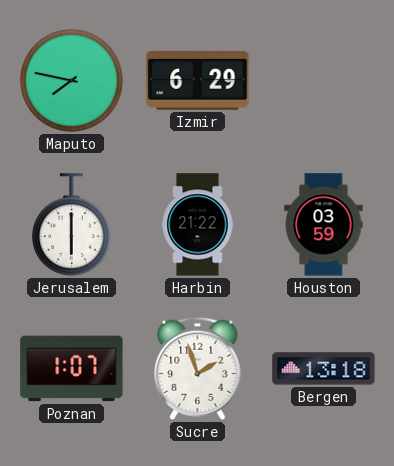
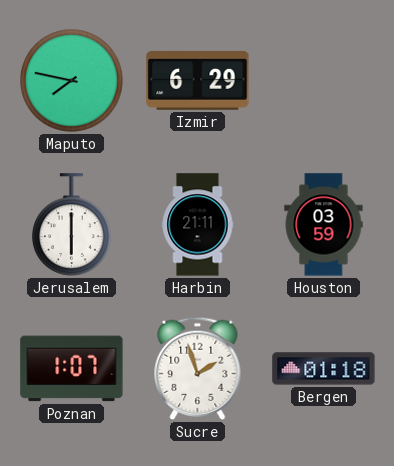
Harbin: 21:22 -> 21:11 (198, 225)
Bergen: 13:18 -> 01:18 (324, 369)
